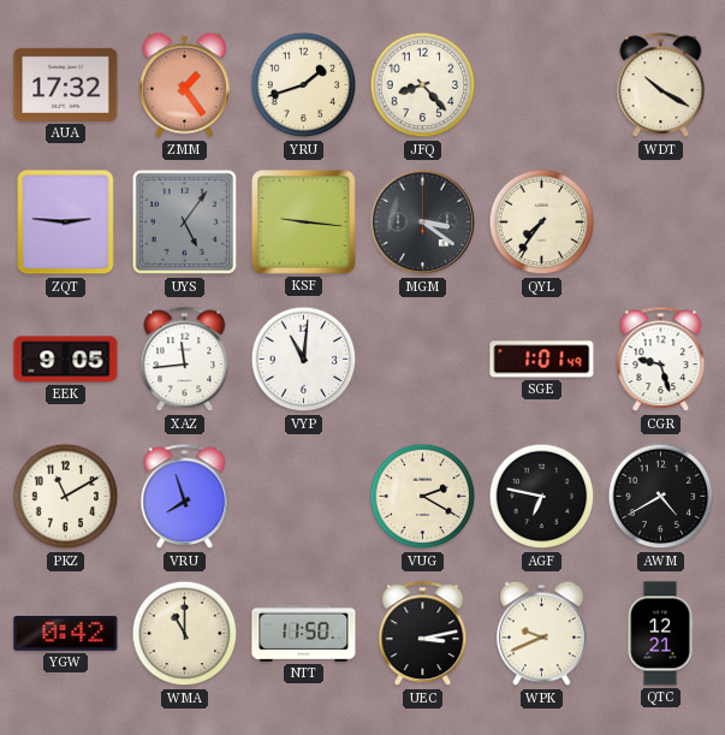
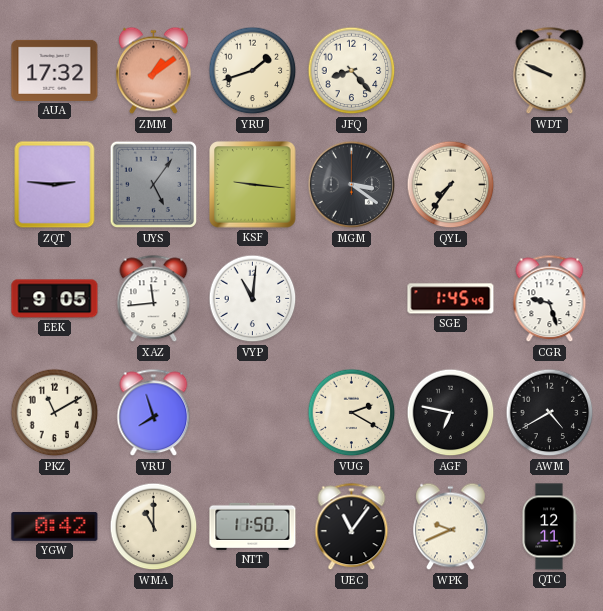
ZMM: 1:24 -> 1:09 (154, 71)
WDT: 10:20 -> 9:49 (550, 71)
SGE: 1:01 -> 1:45 (451, 299)
UEC: 3:13 -> 11:06 (352, 527)
QTC: 12:21 -> 12:11 (549, 527)
